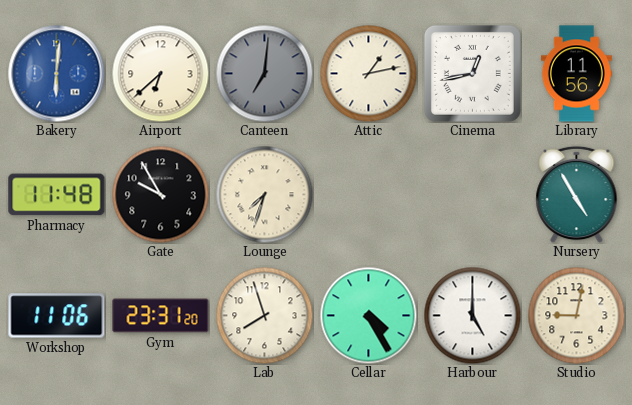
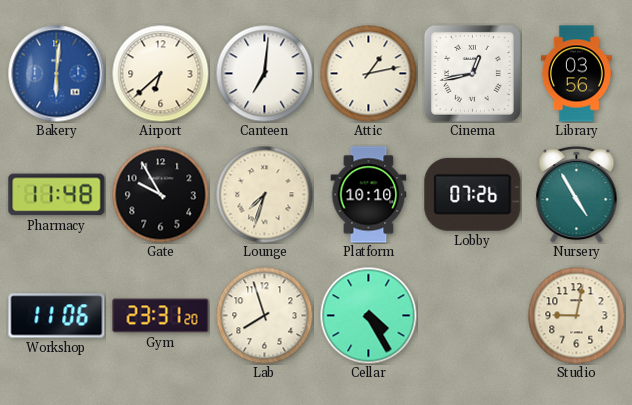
Canteen dial: grey -> white (264, 73)
Library: 11:56 -> 03:56 (576, 74)
Platform: none -> 10:10 (369, 195)
Lobby: none -> 07:26 (473, 194)
Harbour: 5:00 -> none (472, 315)
